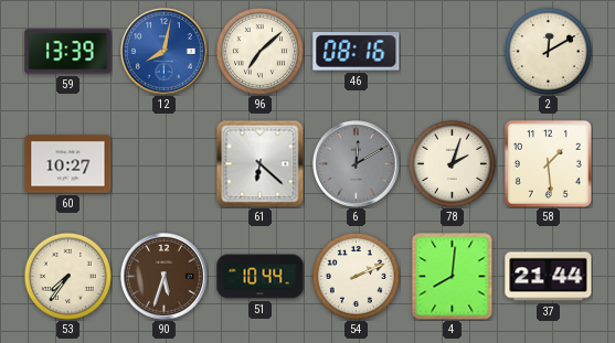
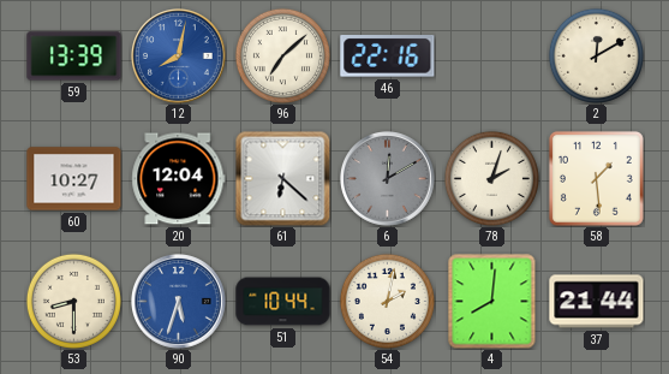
46: 08:16 -> 22:16 (388, 57)
20: none -> 12:04 (179, 179)
53: 7:36 -> 8:30 (73, 301)
90 dial: brown -> blue (179, 302)
54: 2:11 -> 2:02 (387, 301)
